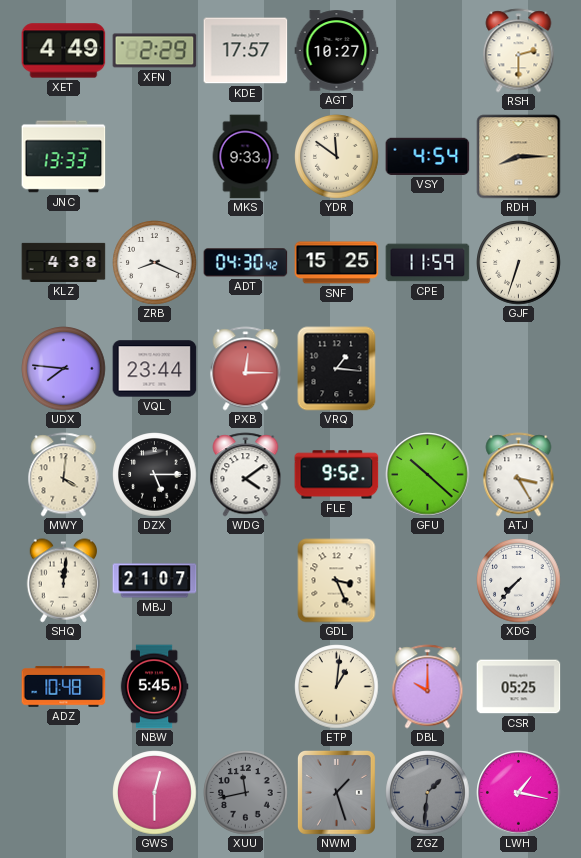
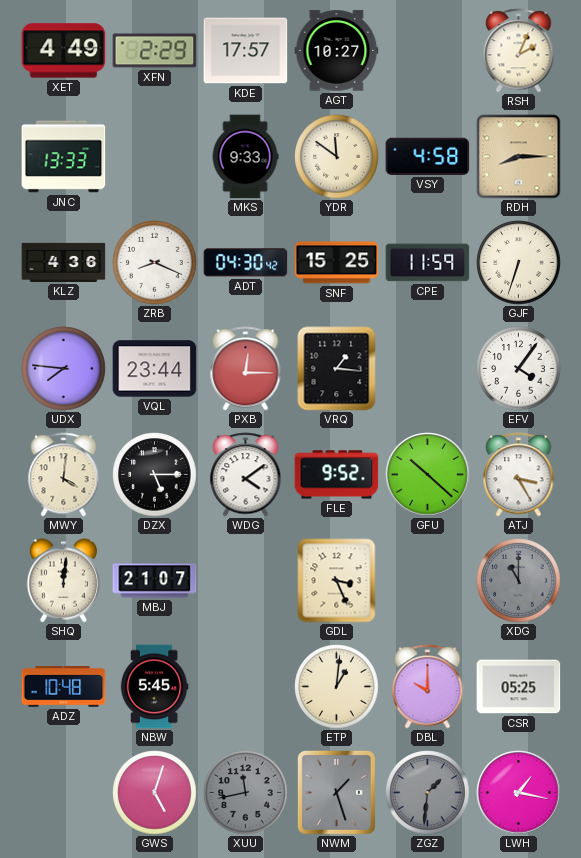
RSH: 2:30 -> 2:04 (519, 51)
VSY: 4:54 -> 4:58 (428, 156)
KLZ: 4:38 -> 4:36 (64, 262)
EFV: none -> 4:06 (519, 369)
XDG: 7:37 -> 11:00 (519, 581)
XDG dial: white -> grey (519, 581)
GWS: 12:30 -> 5:03 (155, 793)
